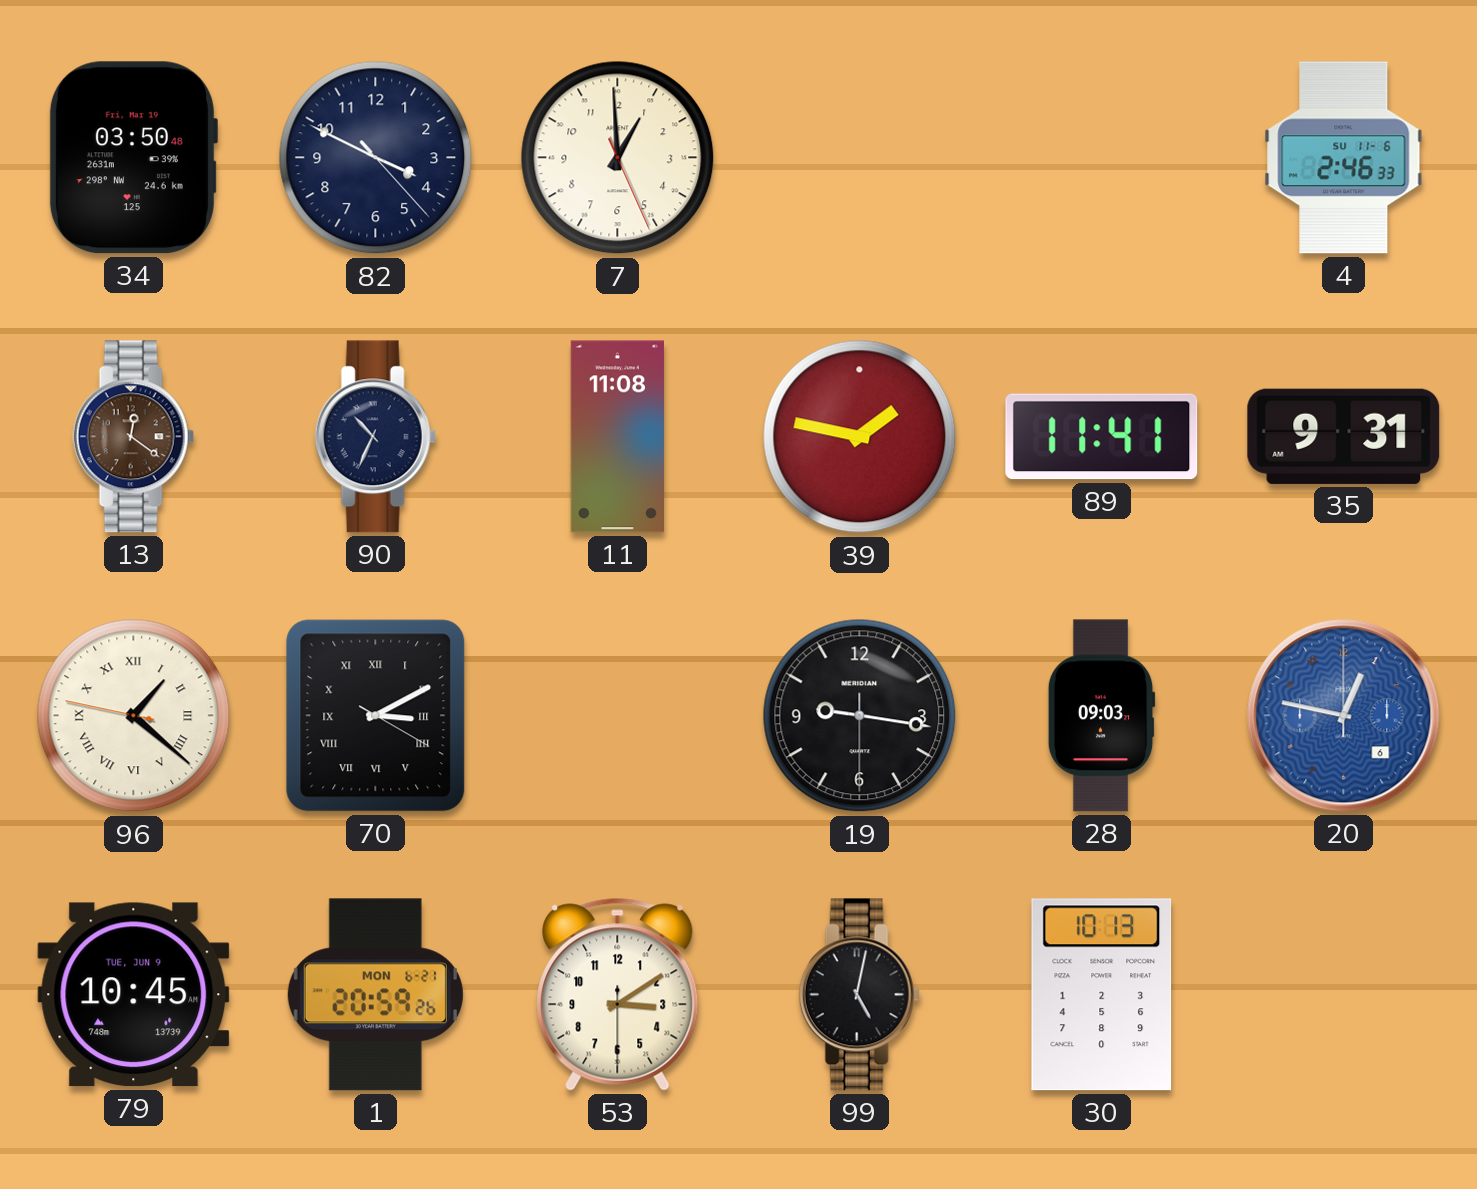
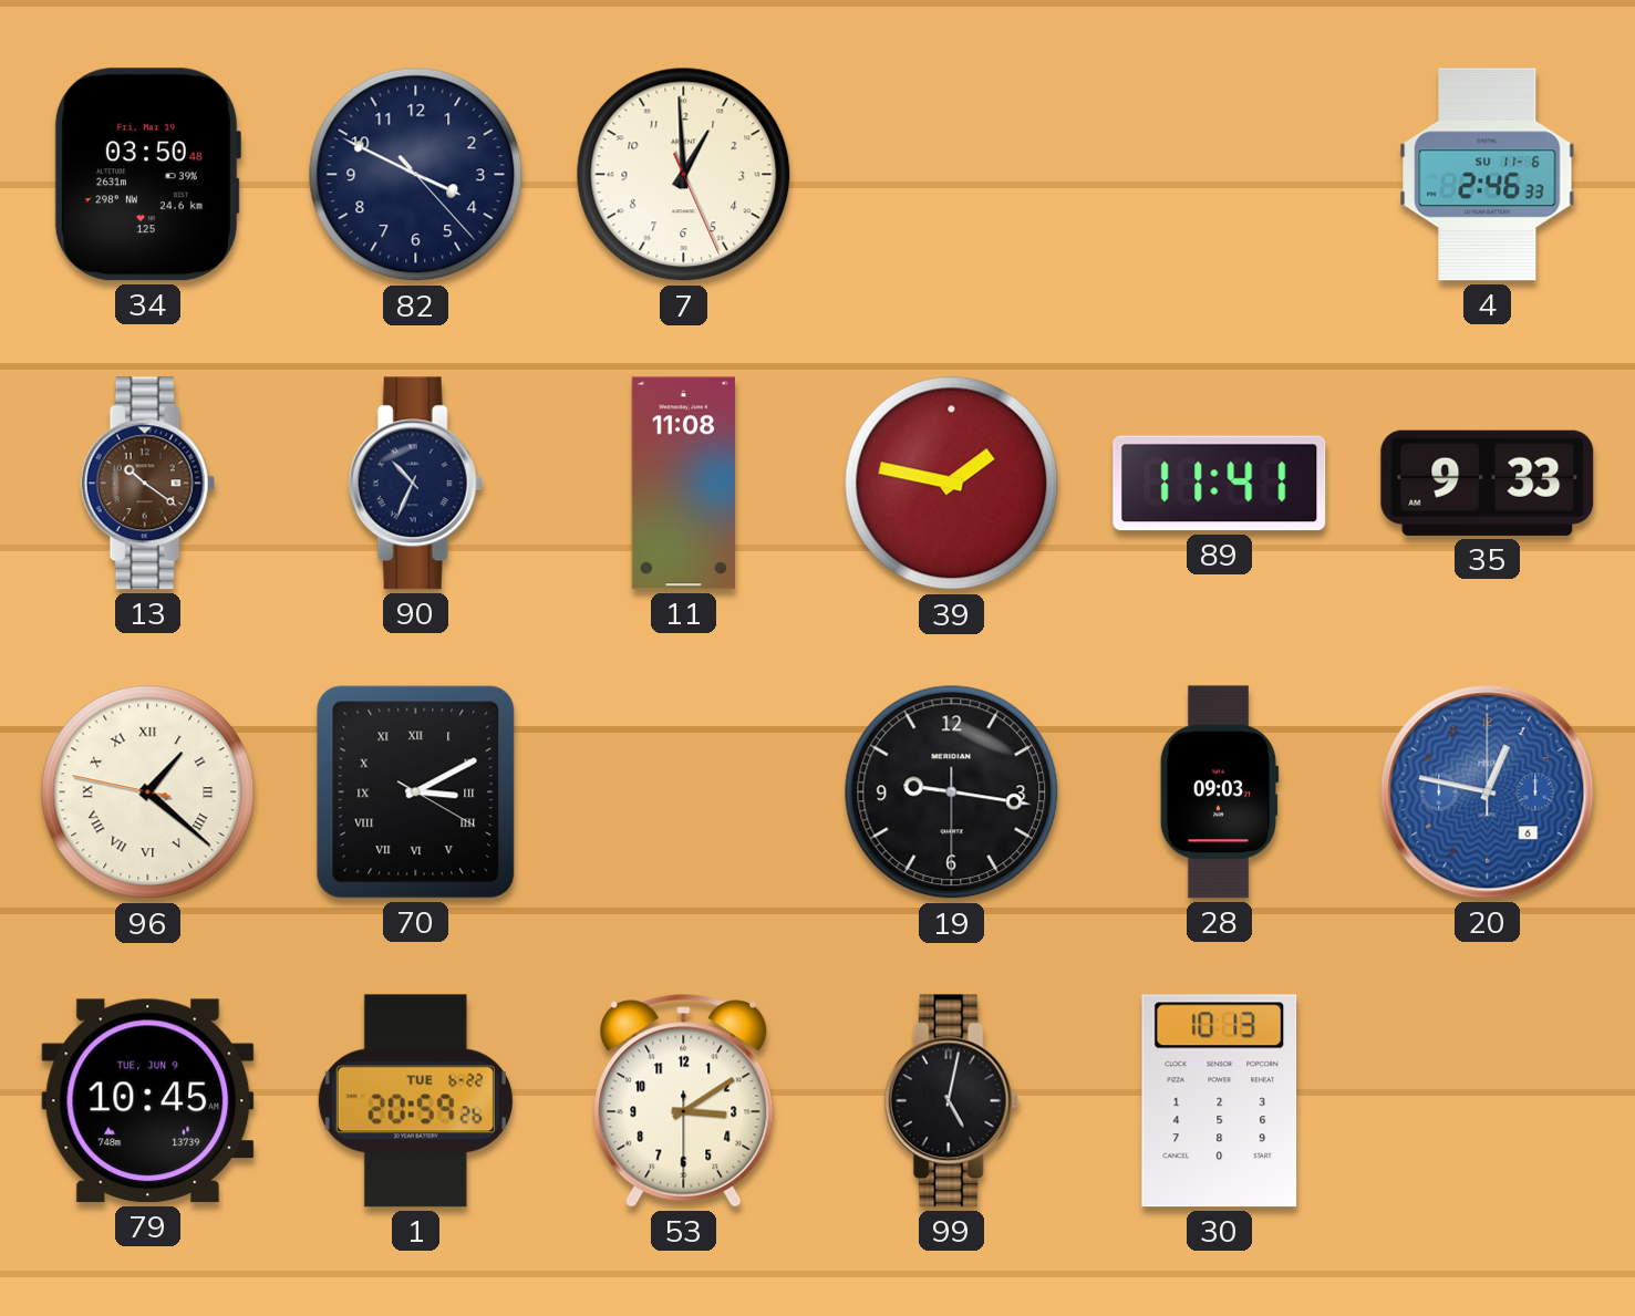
13: 12:21 -> 10:21 (147, 484)
35: 9:31 -> 9:33 (1488, 483)
1 date: MON 6-21 -> TUE 6-22 (415, 1101)
